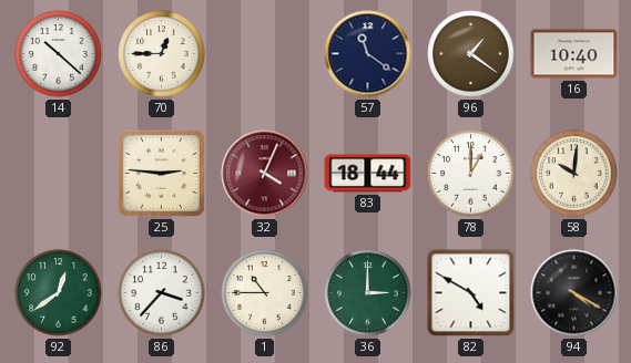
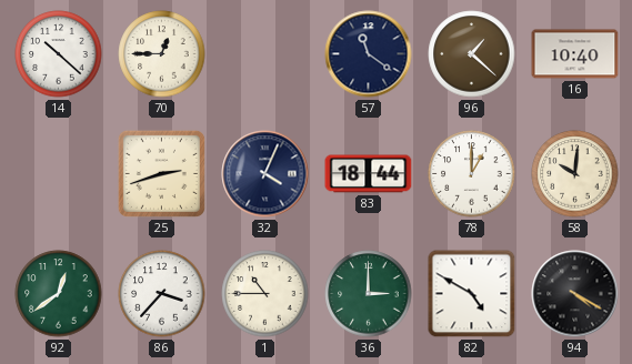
96: 1:21 -> 1:22 (472, 54)
25: 2:46 -> 2:42 (161, 173)
32 dial: burgundy -> navy (265, 174)
